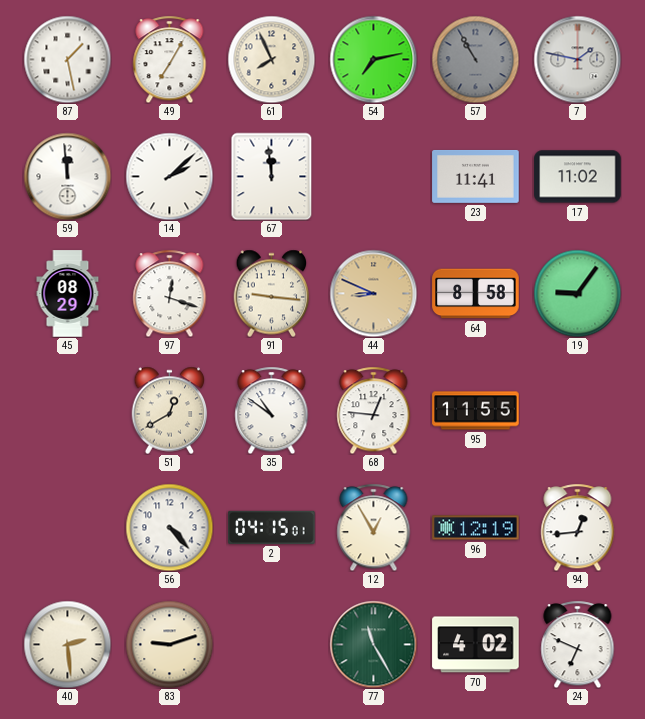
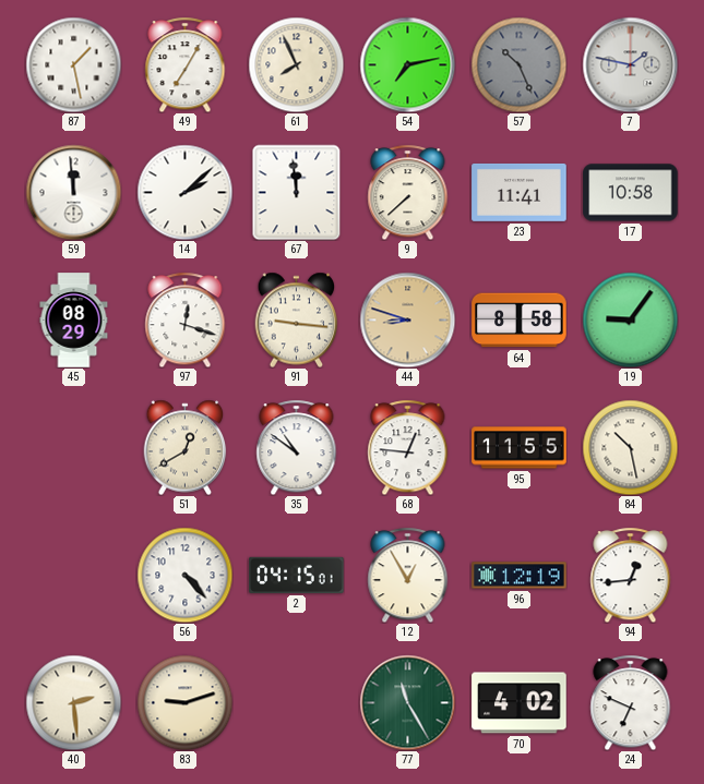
57: 10:55 -> 10:26 (518, 64)
9: none -> 7:38 (408, 192)
17: 11:02 -> 10:58 (631, 193)
44: 8:49 -> 8:48 (407, 319)
84: none -> 10:28 (630, 447)
